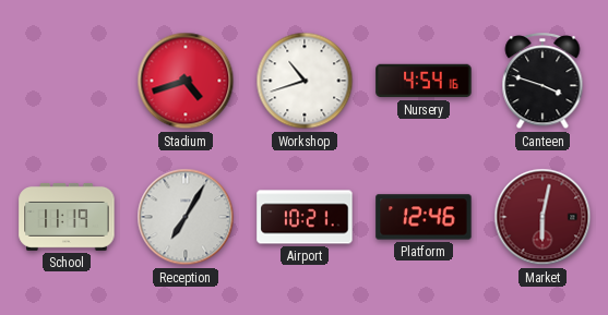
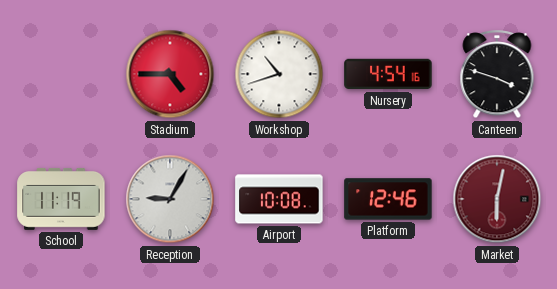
Stadium: 4:42 -> 4:45 (170, 74)
Reception: 7:05 -> 9:05 (170, 199)
Airport: 10:21 -> 10:08 (279, 199)
